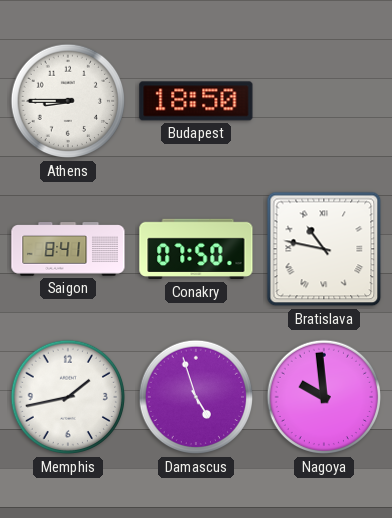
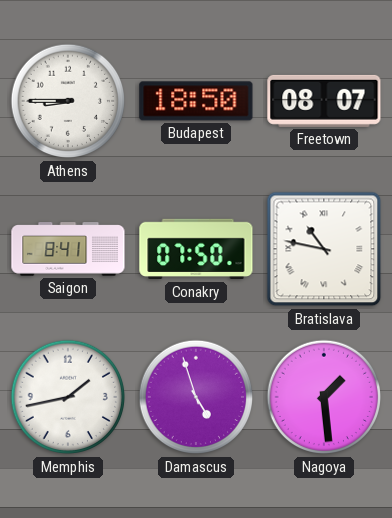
Freetown: none -> 08:07 (324, 101)
Nagoya: 9:59 -> 1:29 (324, 397)
